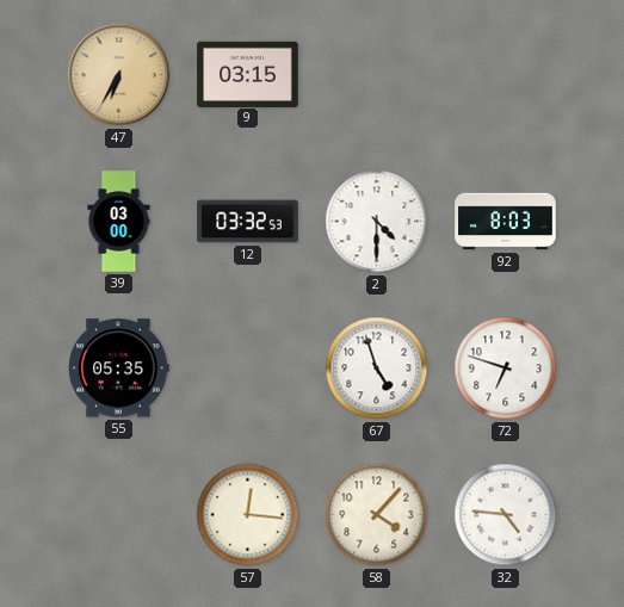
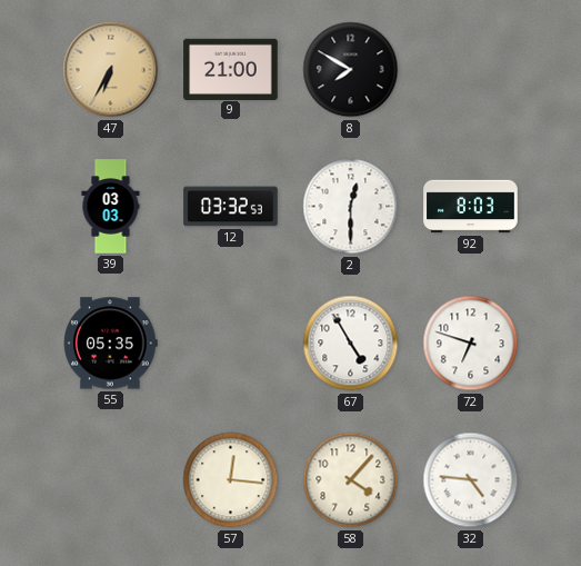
9: 03:15 -> 21:00 (231, 69)
8: none -> 7:50 (351, 70)
39: 03:00 -> 03:03 (111, 207)
2: 4:30 -> 12:30 (351, 207)
67: 4:57 -> 4:55 (351, 344)
